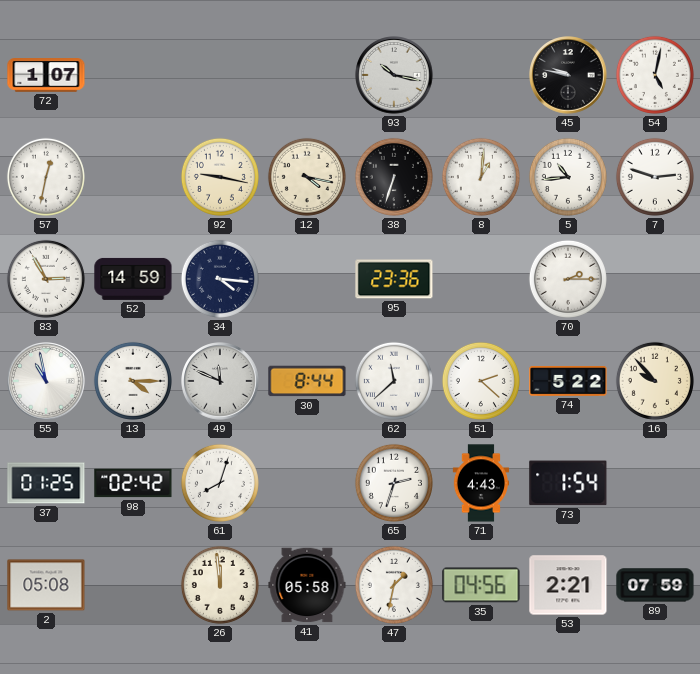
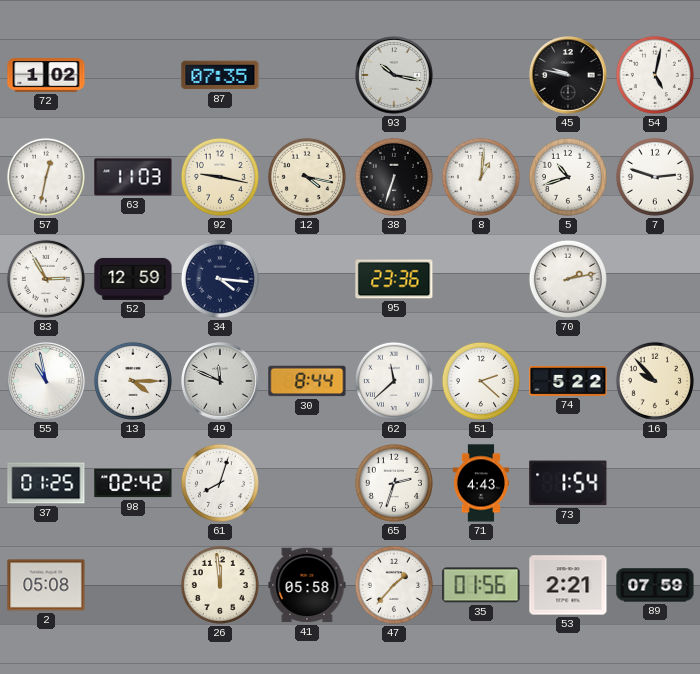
72: 1:07 -> 1:02 (46, 75)
87: none -> 07:35 (220, 75)
63: none -> 11:03 (133, 177)
5: 10:44 -> 10:42 (568, 177)
52: 14:59 -> 12:59 (133, 279)
70: 2:15 -> 2:13 (568, 279)
47: 1:32 -> 1:37 (394, 585)
35: 04:56 -> 01:56 (481, 585)
